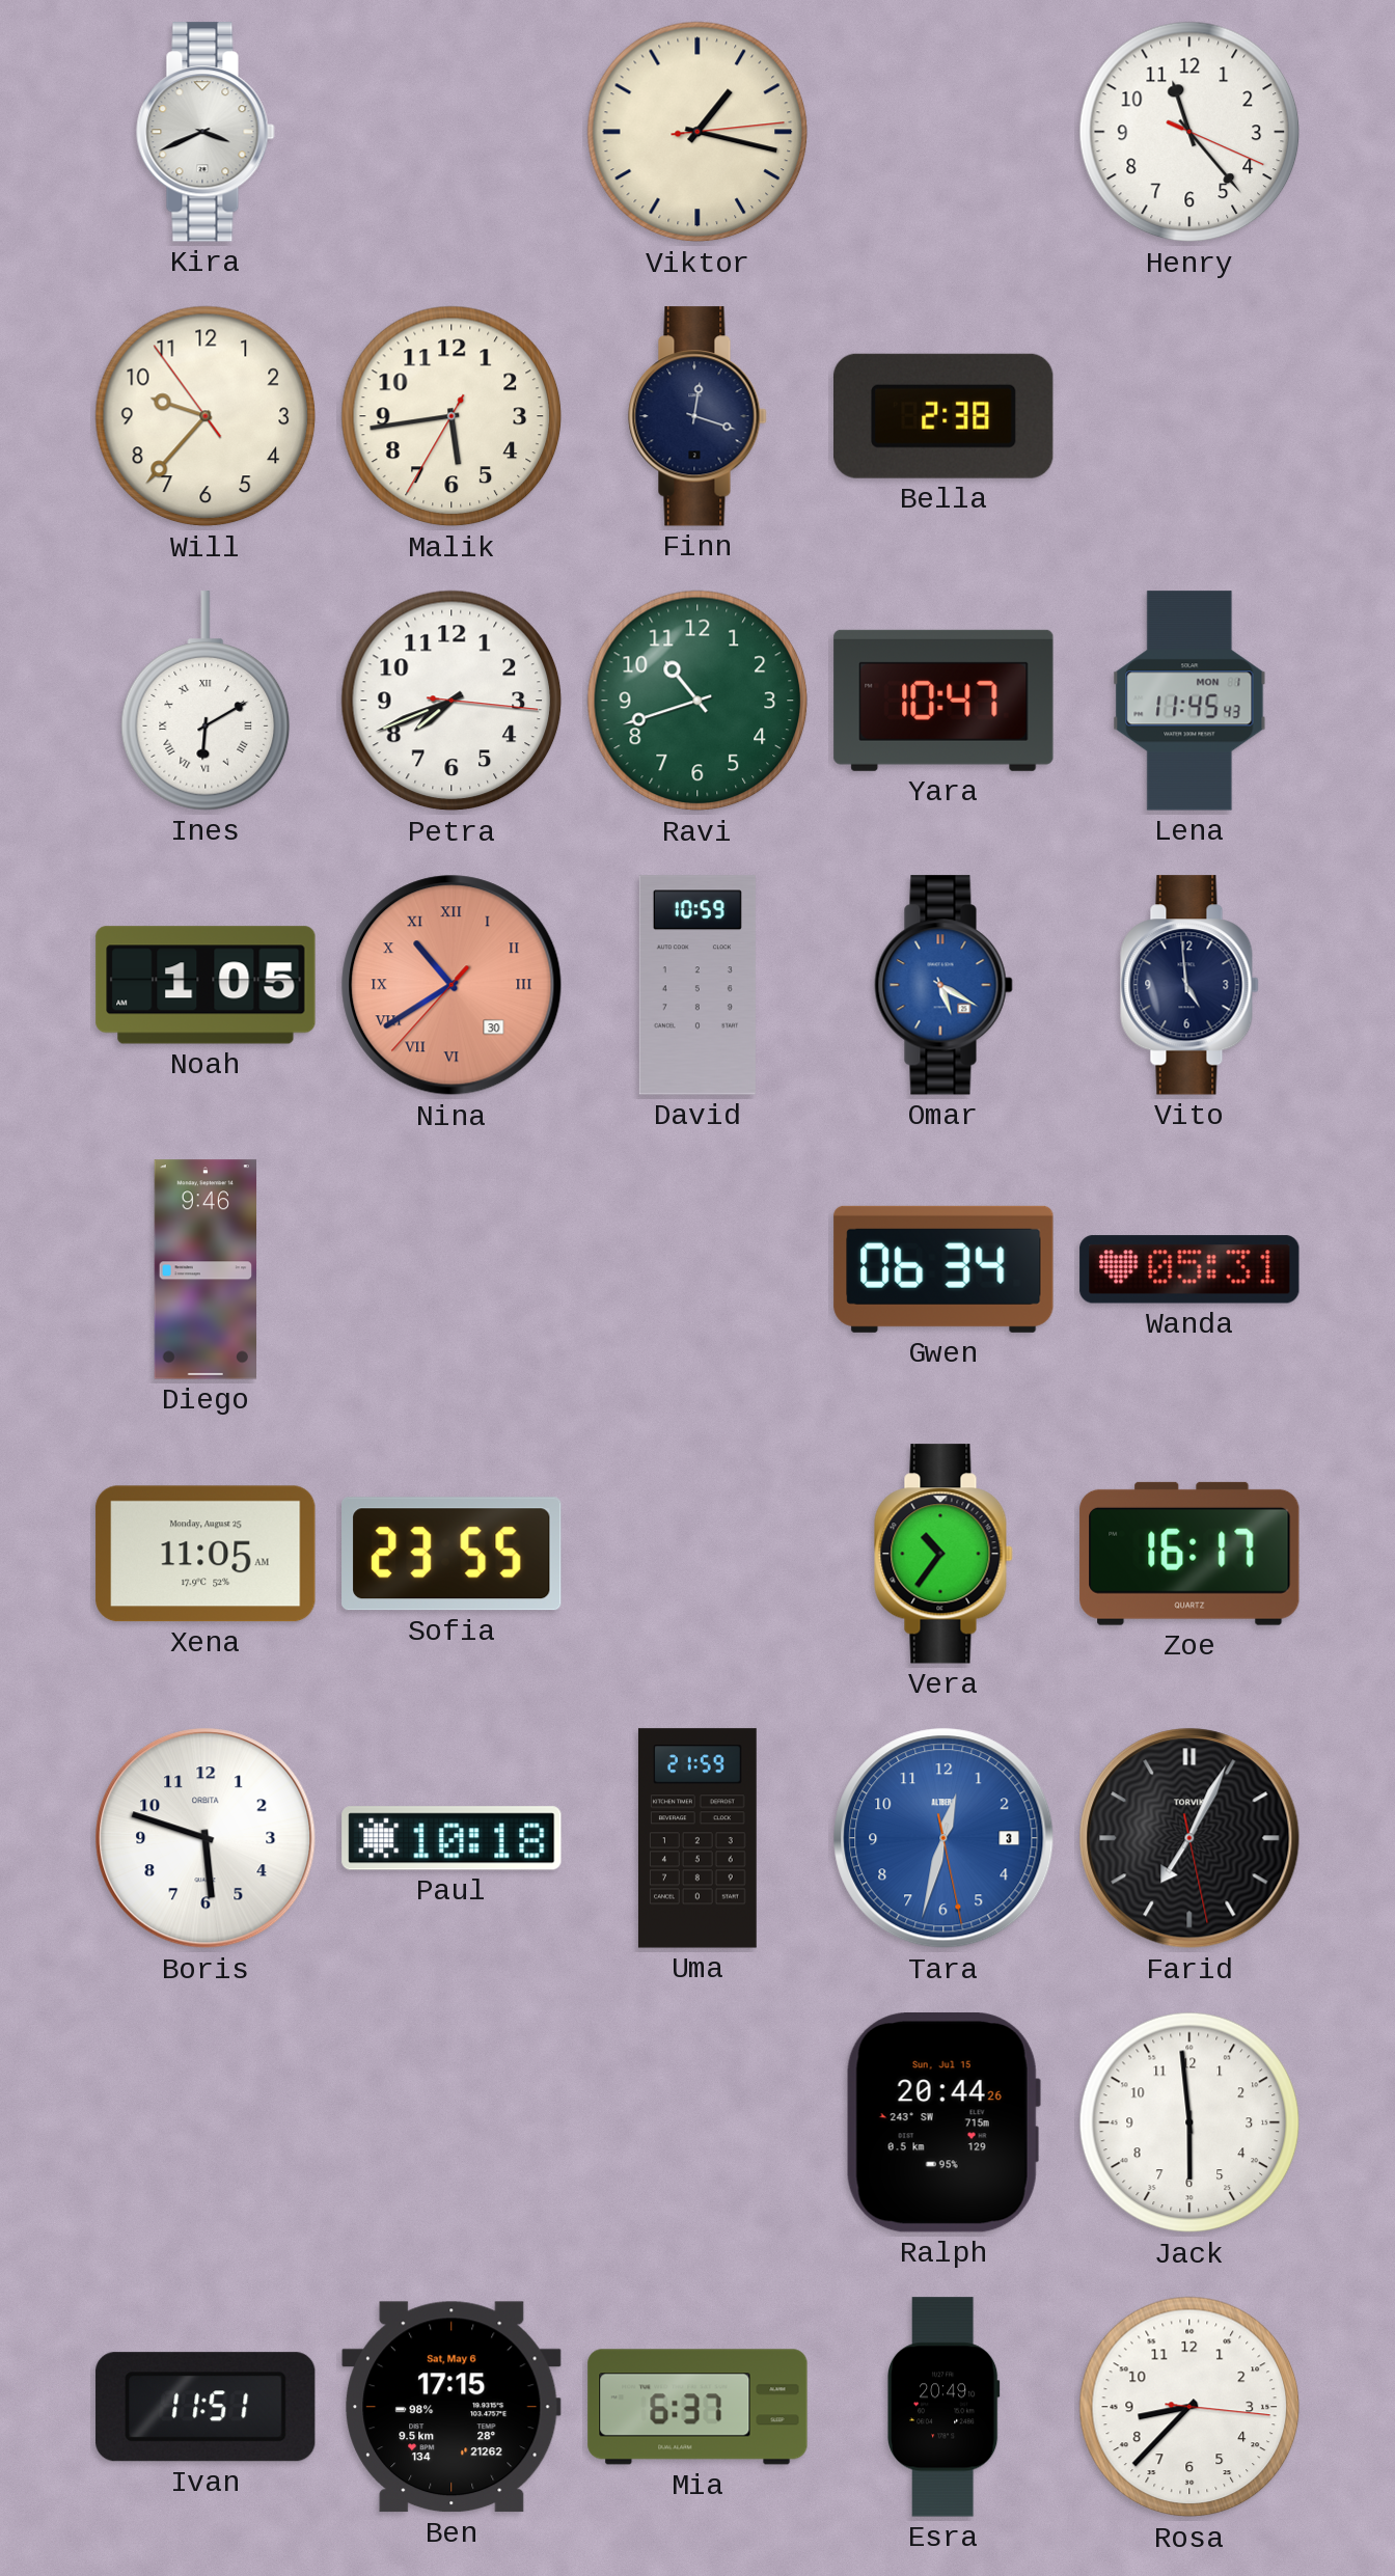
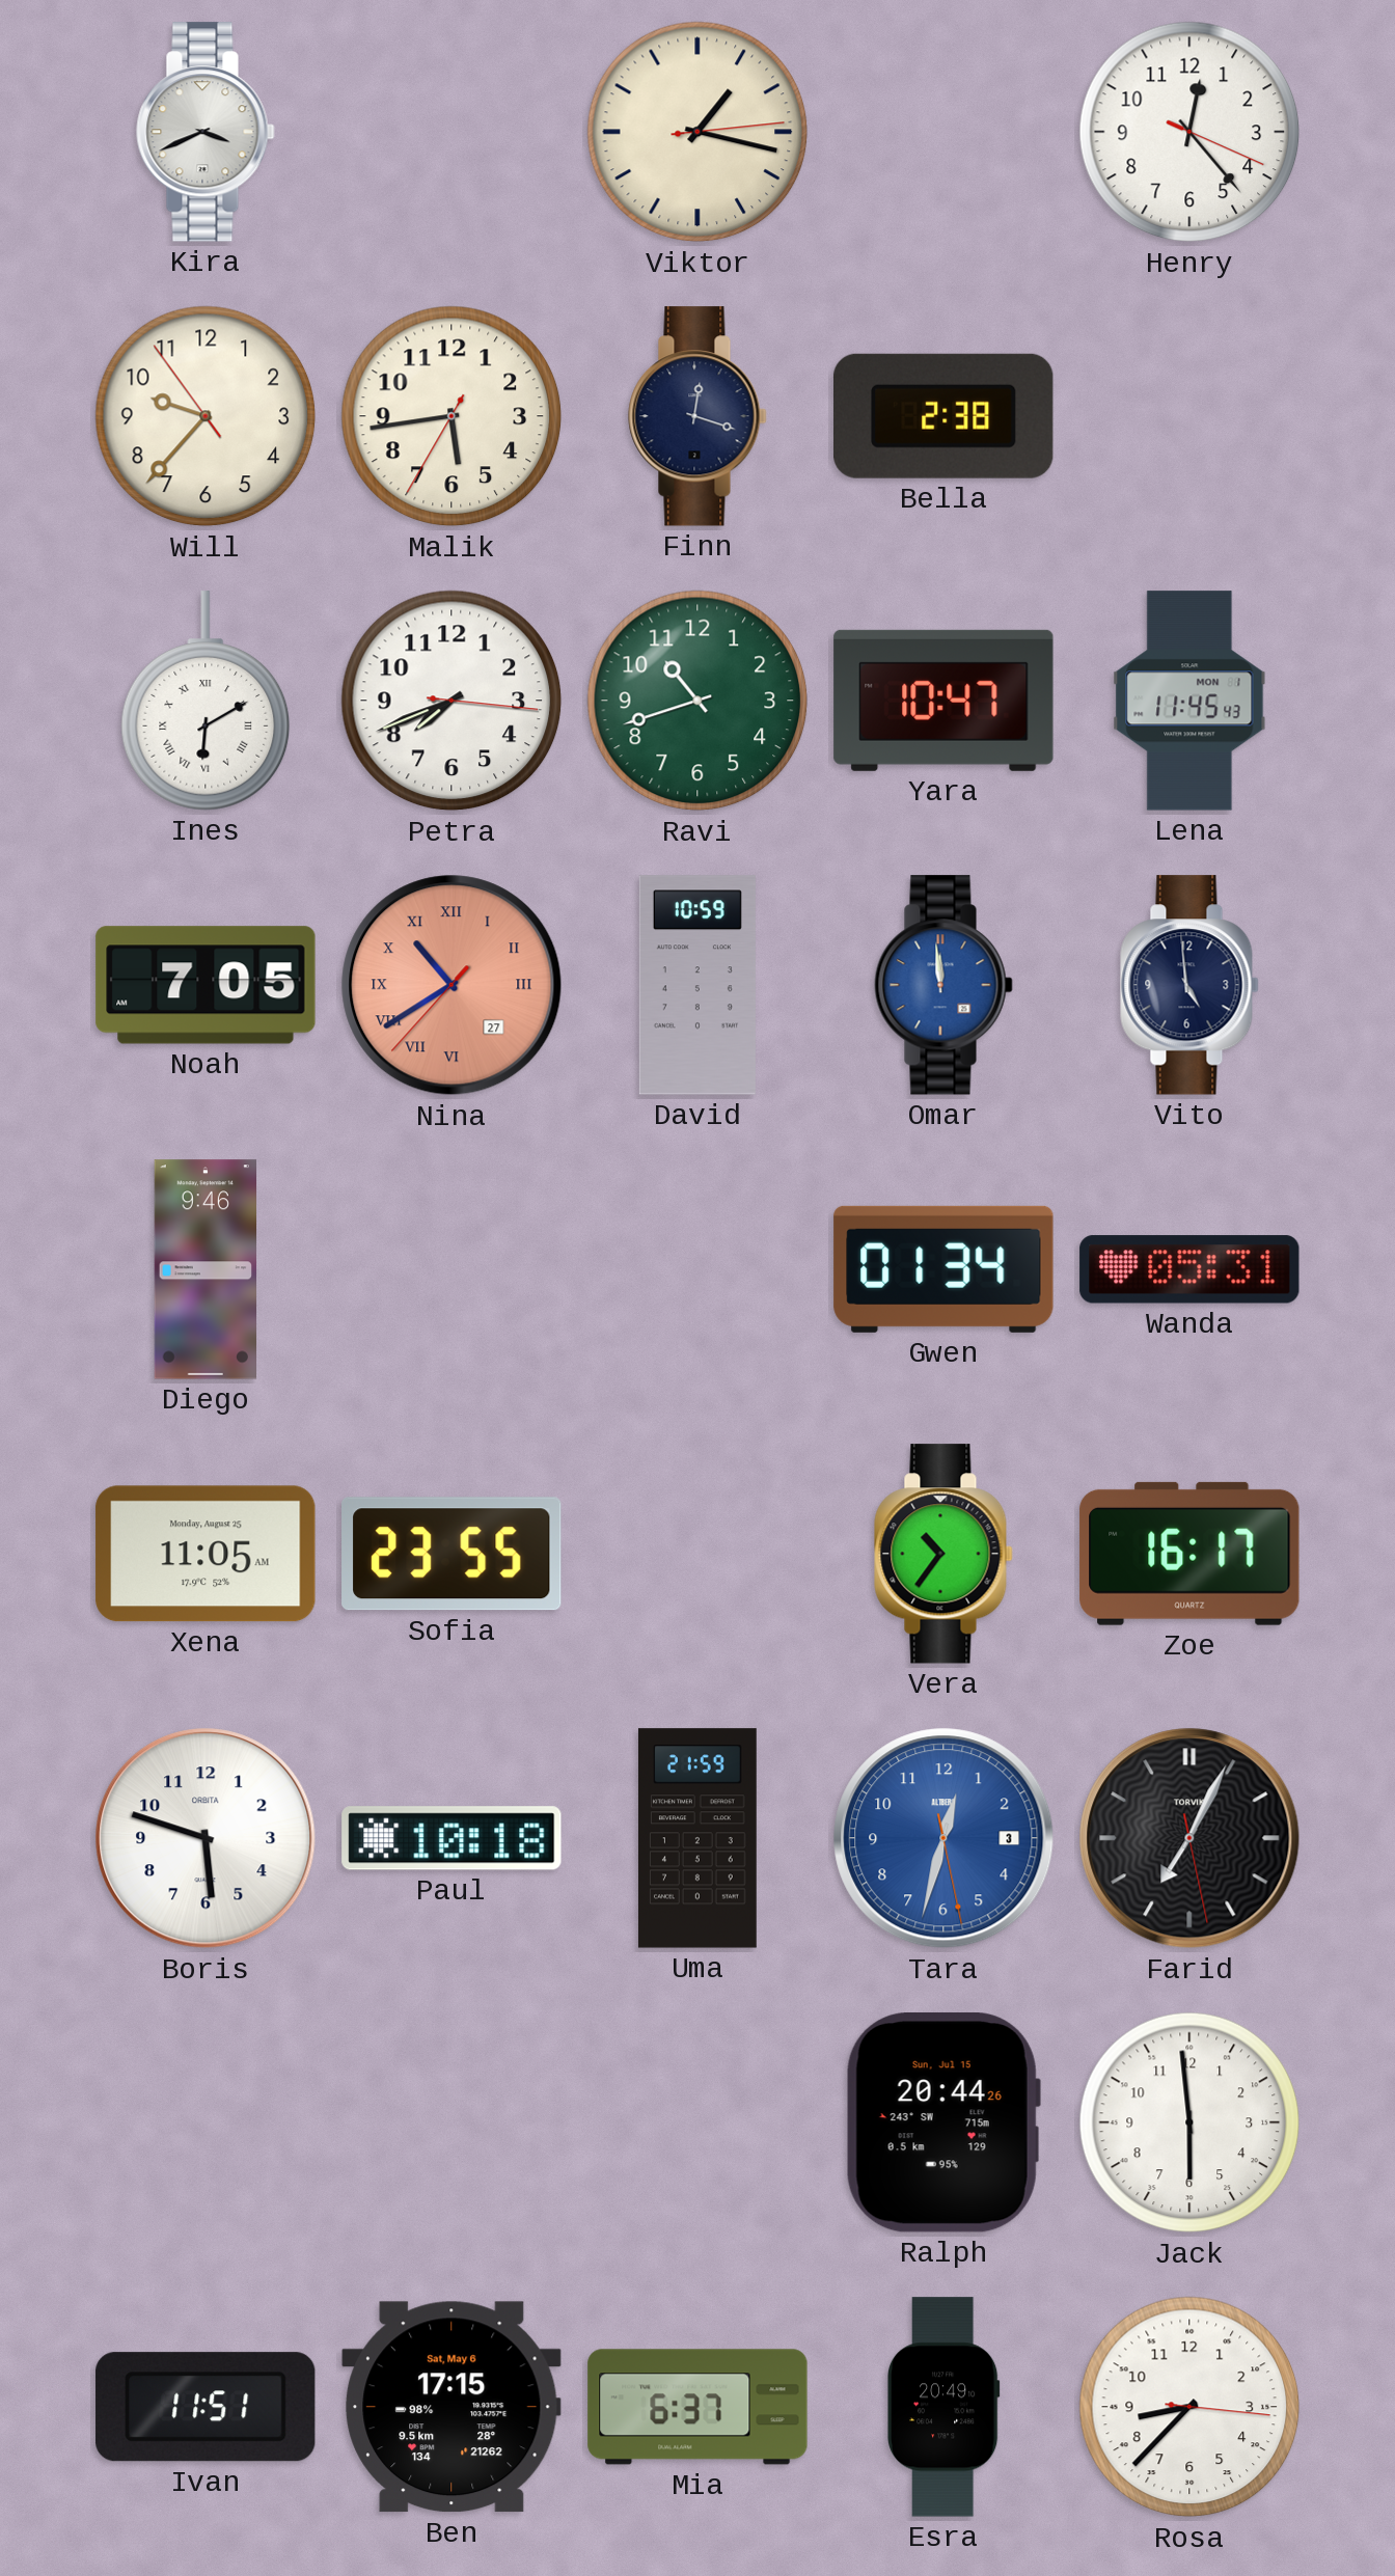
Henry: 11:23 -> 12:23 (1189, 132)
Noah: 1:05 -> 7:05 (206, 985)
Nina date: 30 -> 27 (452, 985)
Omar: 5:20 -> 11:59 (943, 985)
Gwen: 06:34 -> 01:34 (943, 1269)
